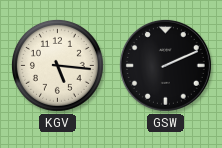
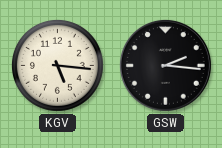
GSW: 2:11 -> 2:16 (165, 65)
